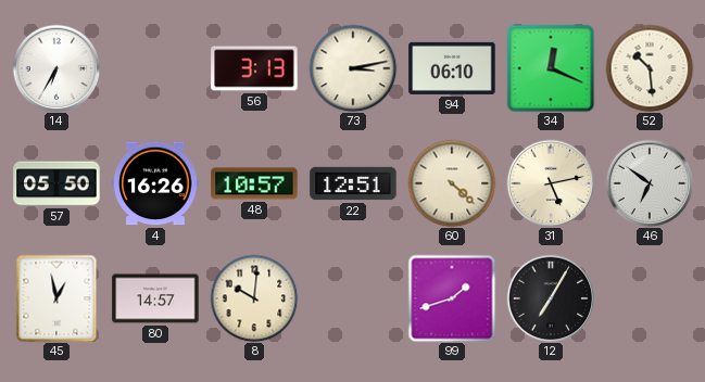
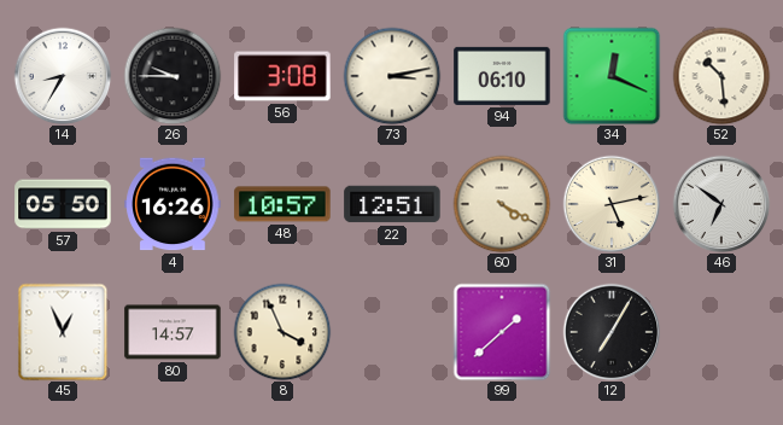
14: 6:35 -> 8:35 (63, 76)
26: none -> 9:45 (173, 76)
56: 3:13 -> 3:08 (282, 76)
60: 4:22 -> 4:20 (502, 204)
45: 12:58 -> 12:56 (63, 332)
8: 10:01 -> 3:56 (282, 332)
99: 1:42 -> 1:38 (502, 332)
